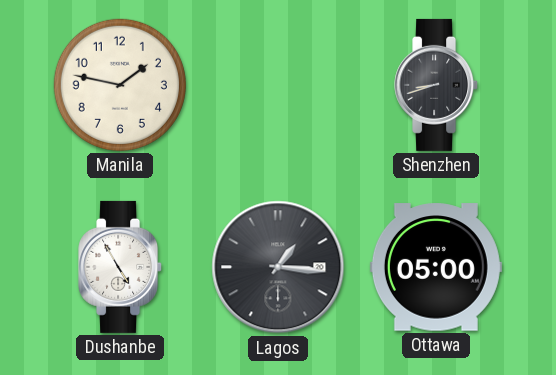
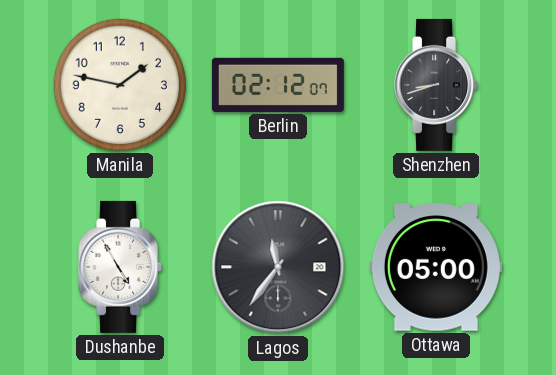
Berlin: none -> 02:12 (278, 85)
Lagos: 1:16 -> 11:36 (278, 267)
